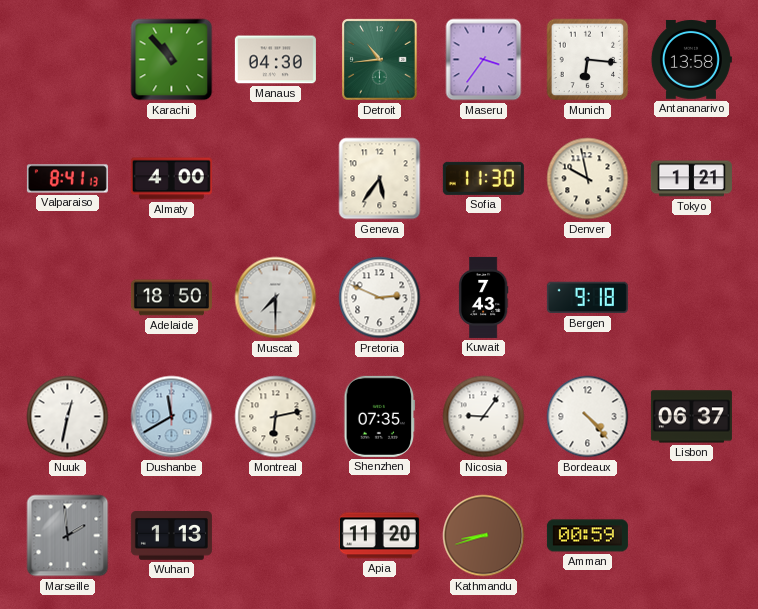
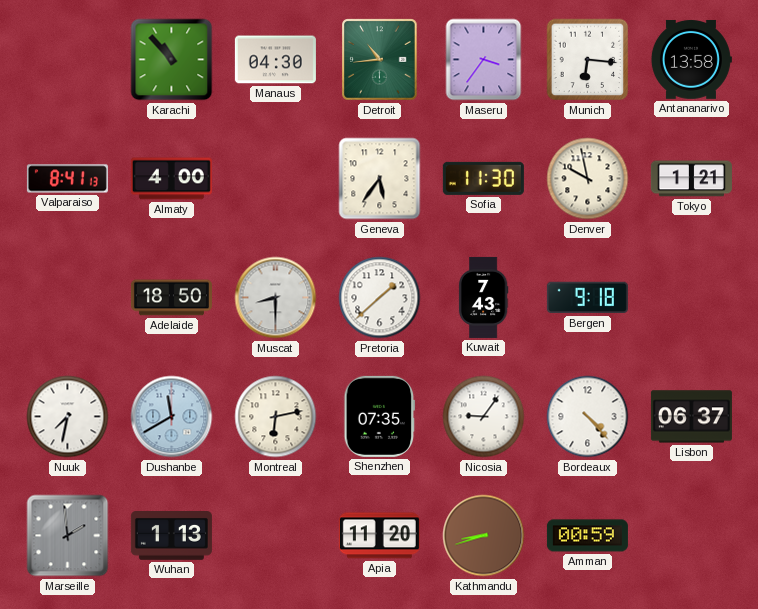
Muscat: 7:30 -> 8:30 (276, 298)
Pretoria: 2:49 -> 1:38 (380, 298)
Nuuk: 12:32 -> 7:32 (68, 417)
